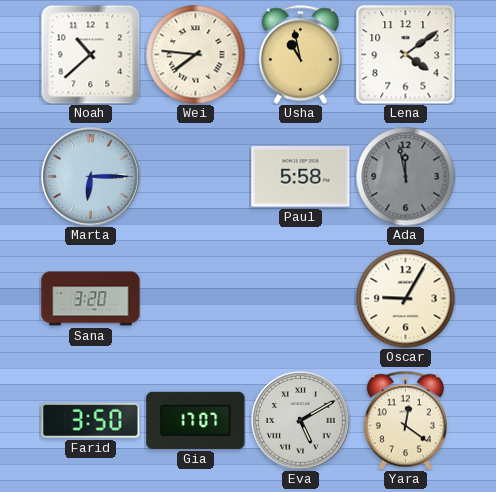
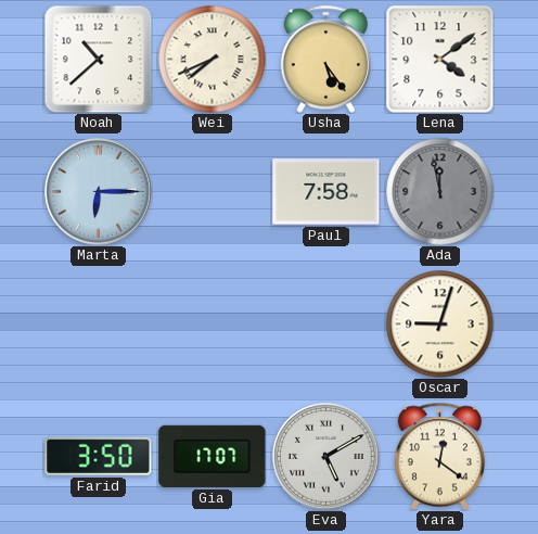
Wei: 7:46 -> 7:41 (213, 60)
Usha: 10:58 -> 5:24 (325, 59)
Paul: 5:58 -> 7:58 (326, 192)
Sana: 3:20 -> none (91, 299)
Oscar: 9:05 -> 9:03 (440, 325)
